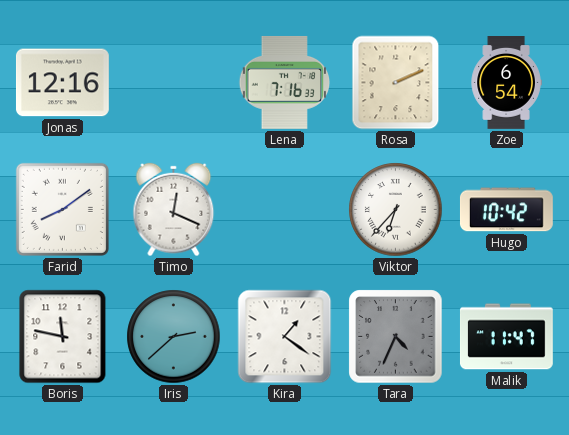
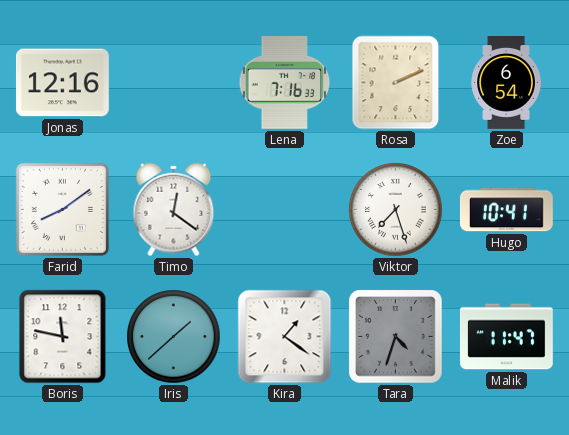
Timo: 12:19 -> 12:21 (174, 210)
Viktor: 6:37 -> 7:27 (396, 210)
Hugo: 10:42 -> 10:41 (506, 210)
Iris: 2:38 -> 1:38 (174, 337)
Tara: 4:34 -> 4:33 (396, 337)
